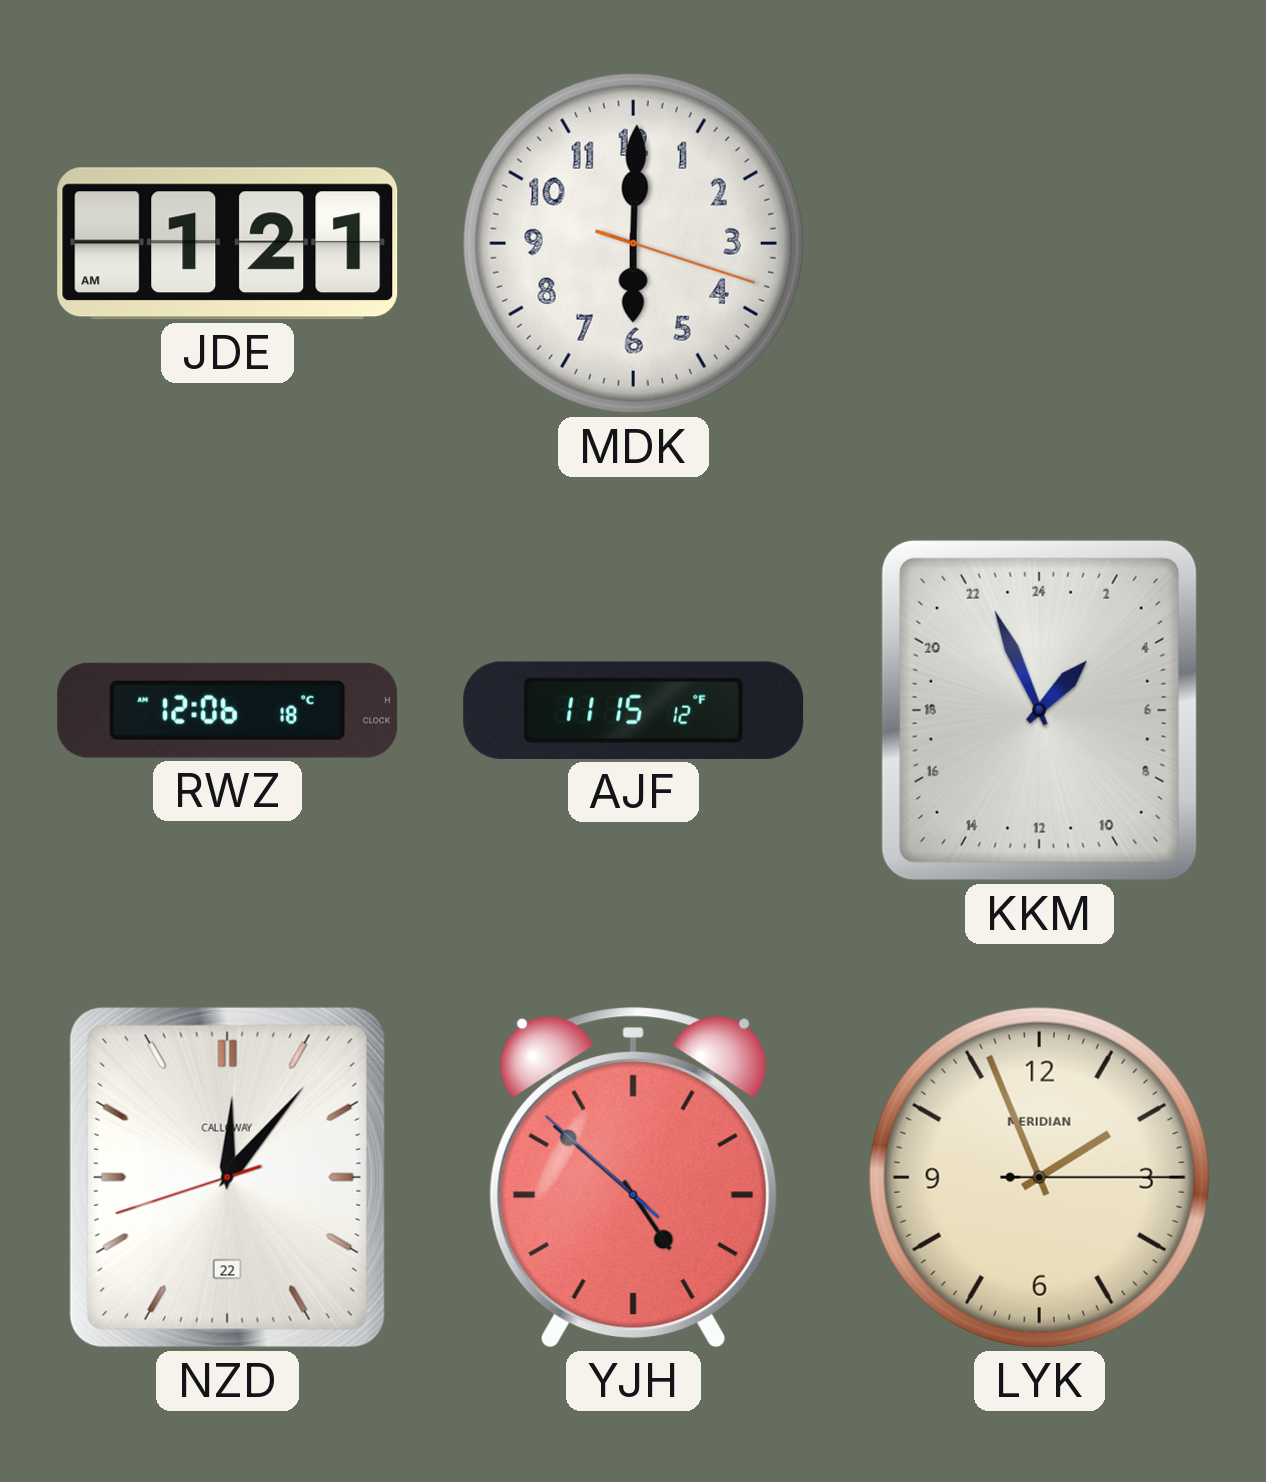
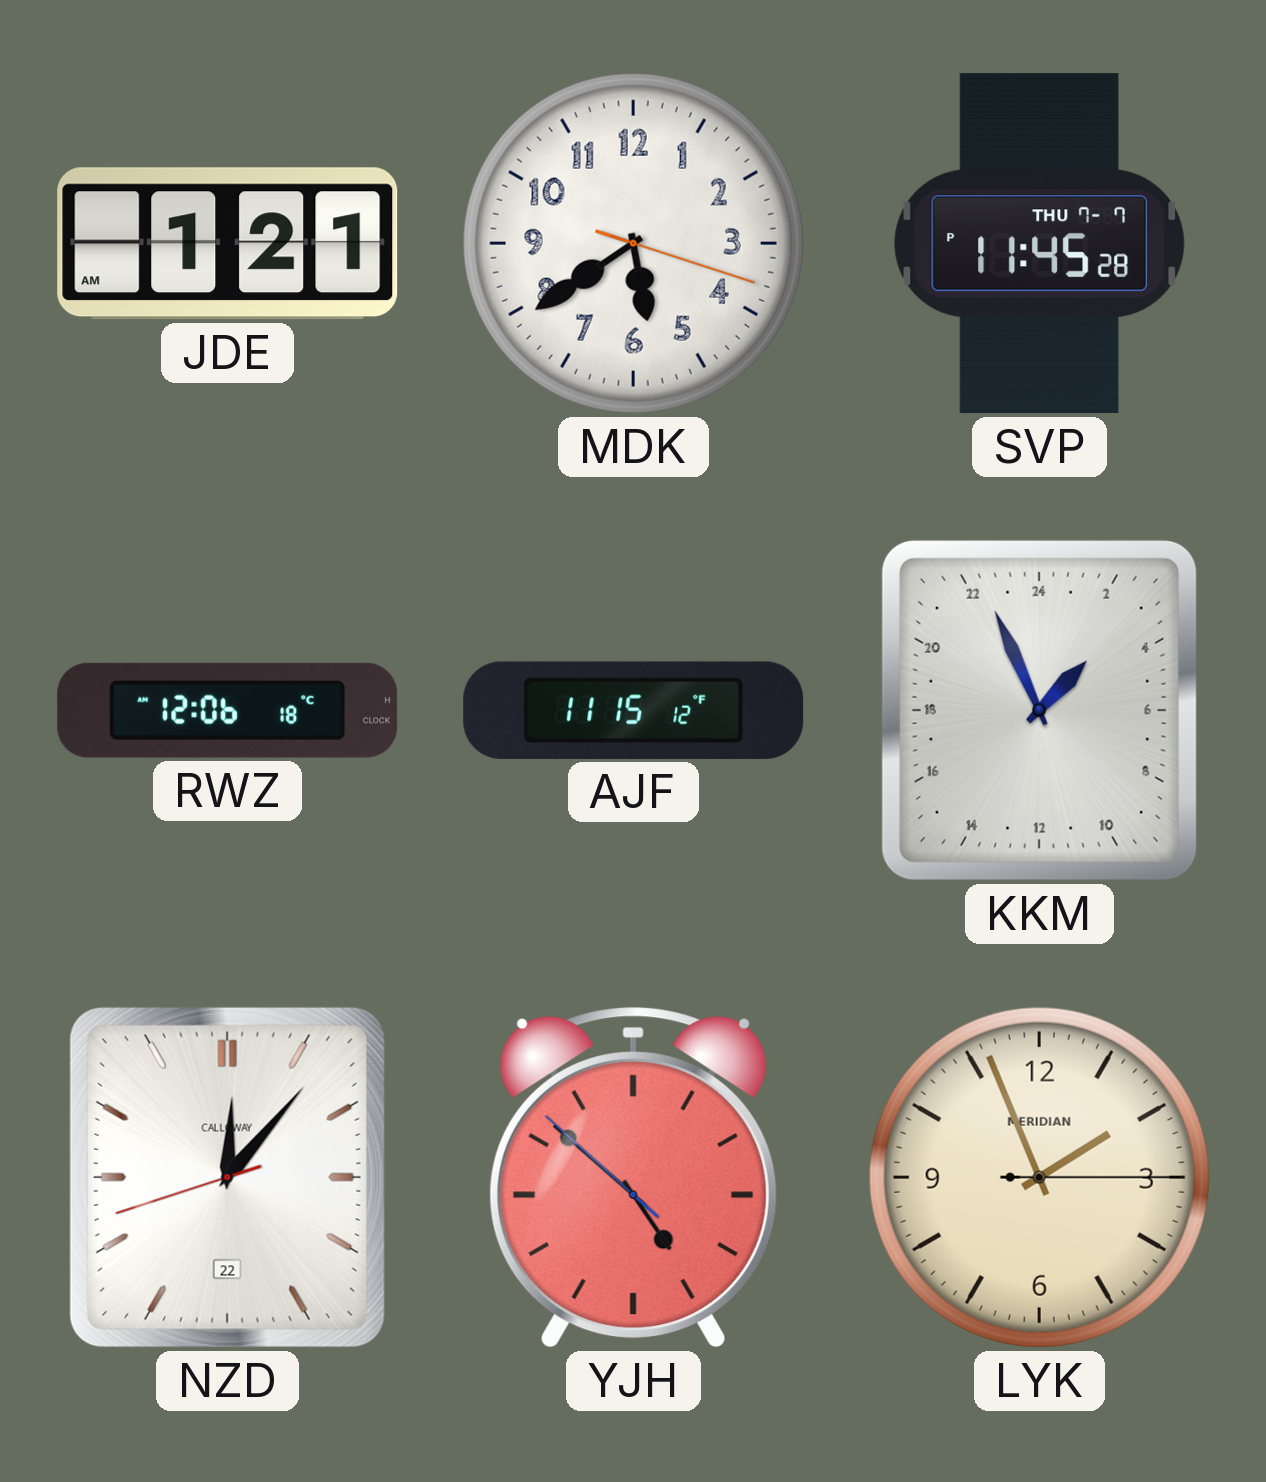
MDK: 6:00 -> 5:39 (633, 243)
SVP: none -> 11:45 (1039, 244)
